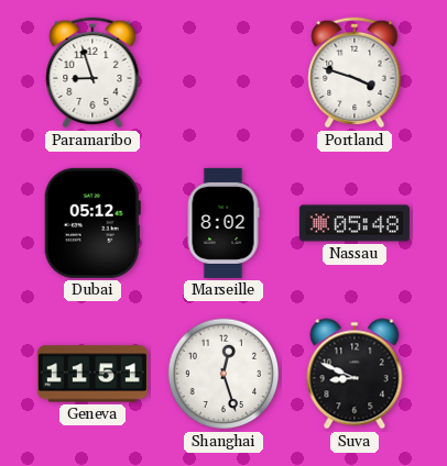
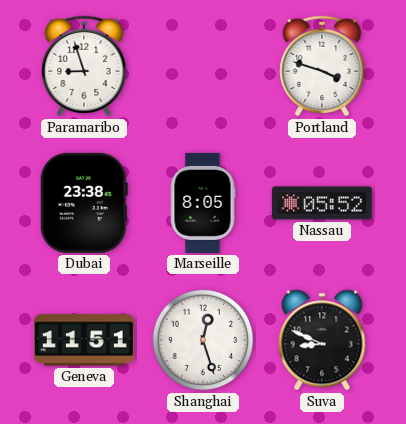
Dubai: 05:12 -> 23:38 (84, 203)
Marseille: 8:02 -> 8:05 (203, 203)
Nassau: 05:48 -> 05:52 (322, 203)
